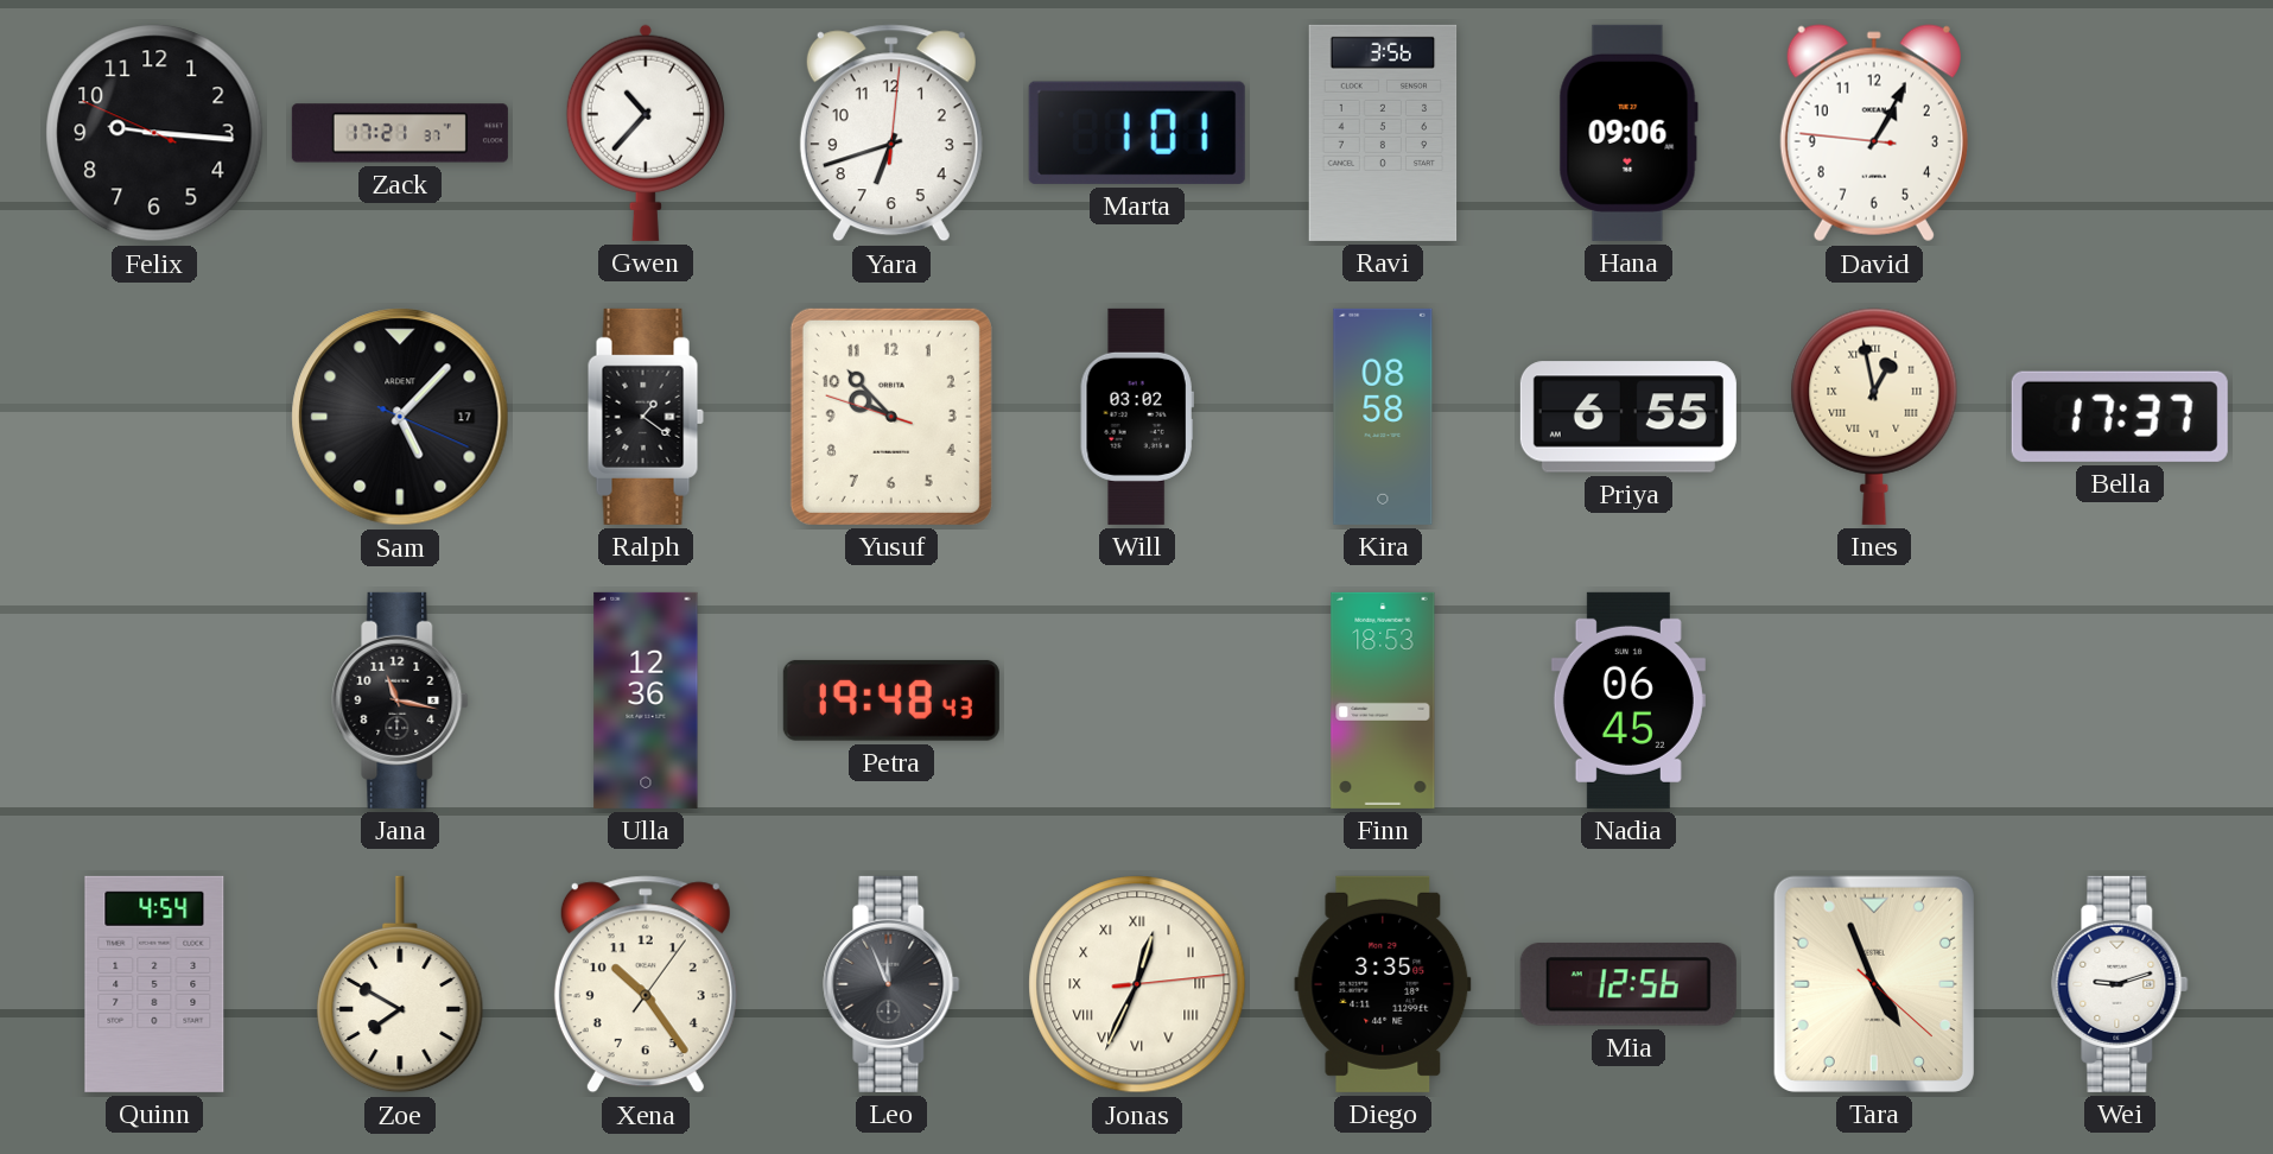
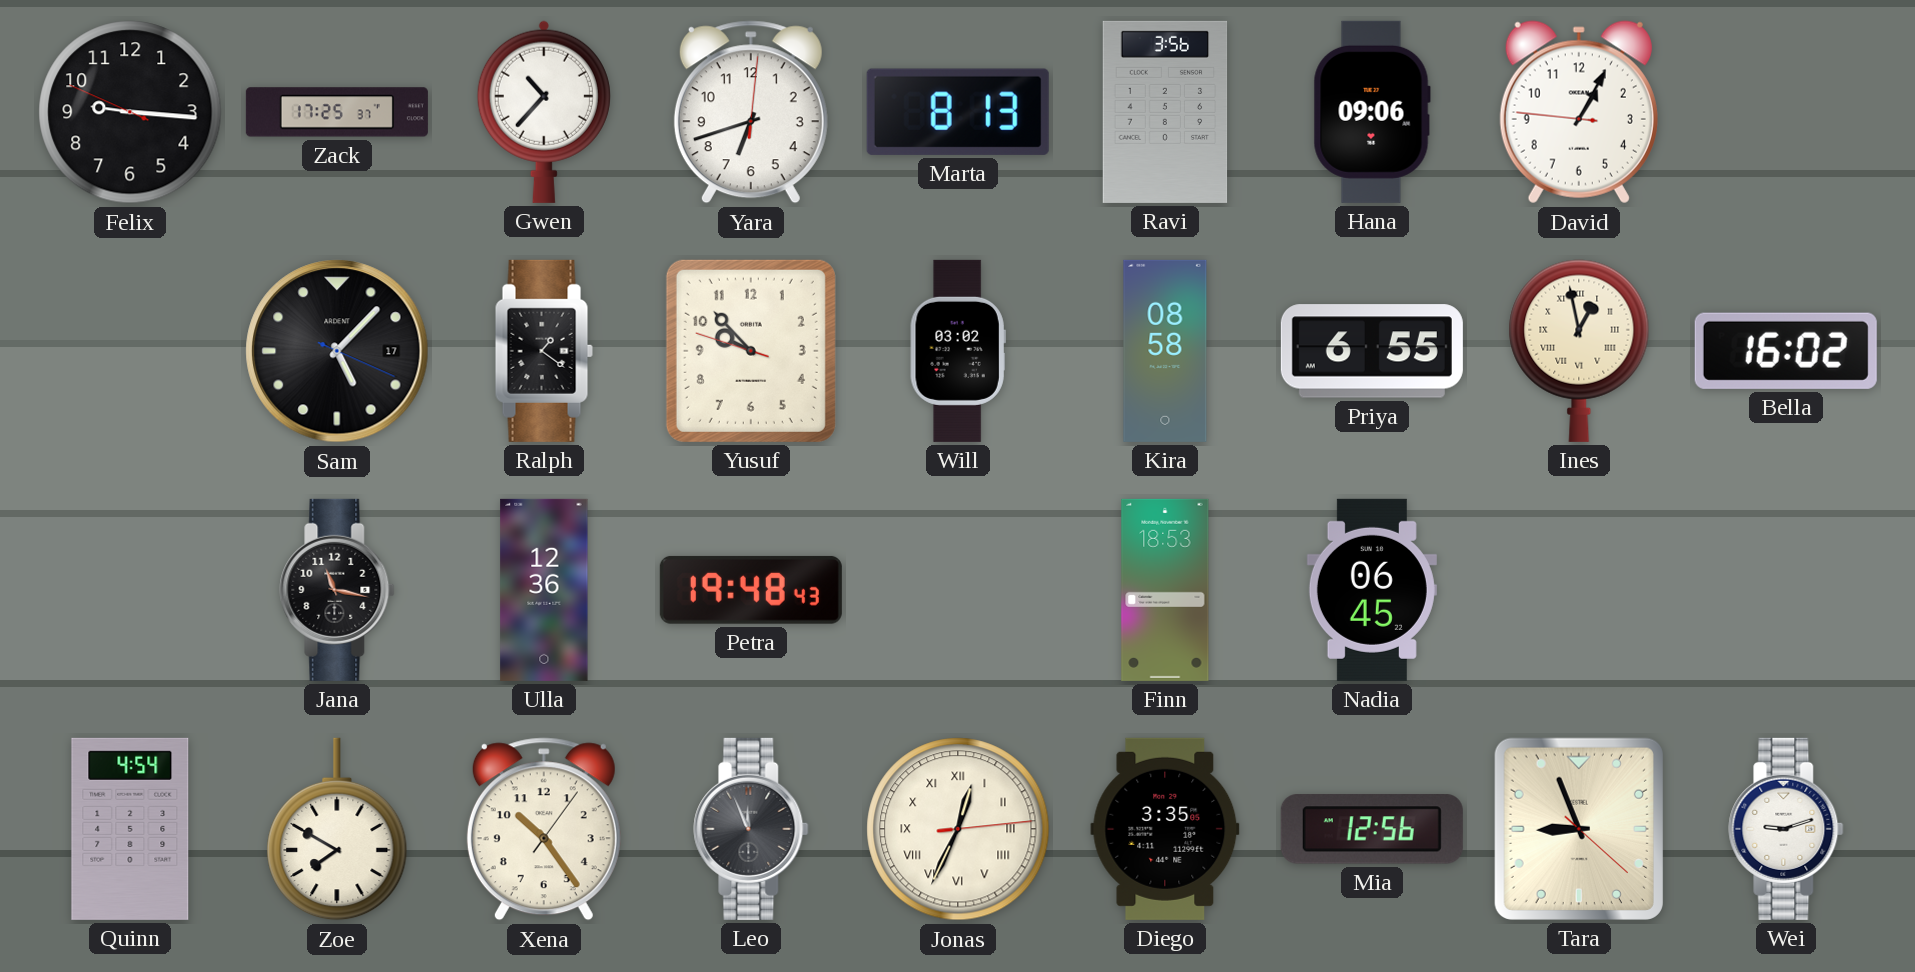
Zack: 17:21 -> 17:25 (337, 112)
Marta: 1:01 -> 8:13 (958, 112)
Bella: 17:37 -> 16:02 (1786, 351)
Tara: 4:56 -> 8:56 (1579, 829)
